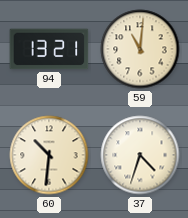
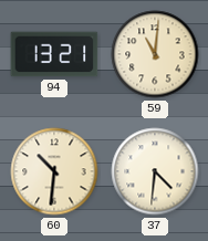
37: 4:33 -> 4:31 (155, 171)
